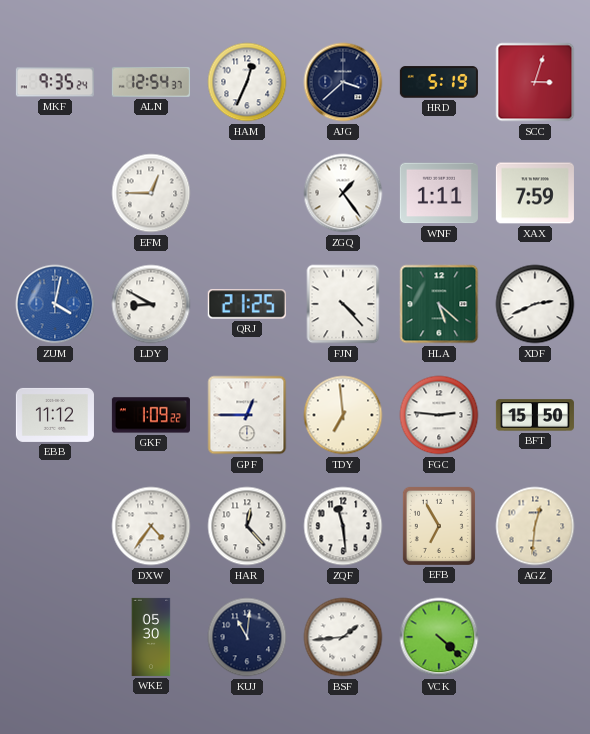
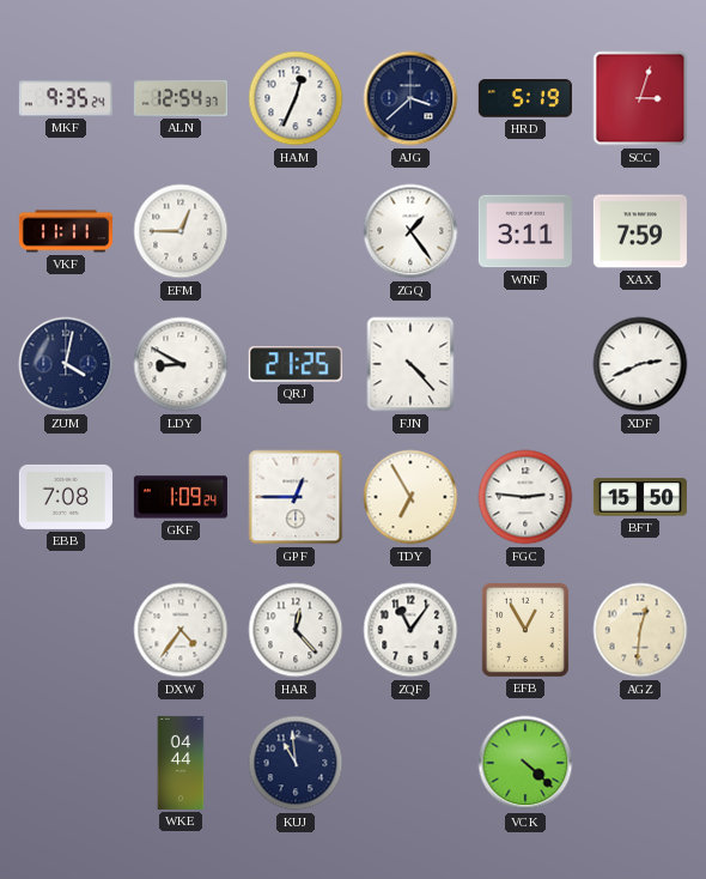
VKF: none -> 11:11 (66, 231)
WNF: 1:11 -> 3:11 (525, 231)
ZUM dial: blue -> navy (66, 364)
HLA: 5:22 -> none (439, 304)
EBB: 11:12 -> 7:08 (66, 497)
GKF: 1:09:22 -> 1:09:24 (181, 497)
TDY: 6:59 -> 6:55 (410, 497)
ZQF: 11:29 -> 11:06 (410, 630)
EFB: 6:55 -> 12:55 (525, 630)
WKE: 05:30 -> 04:44 (181, 763)
KUJ: 11:01 -> 10:59 (296, 763)
BSF: 1:44 -> none (343, 637)
